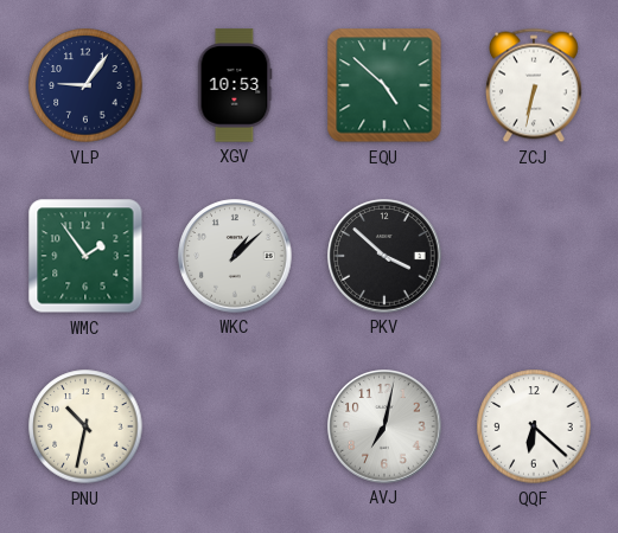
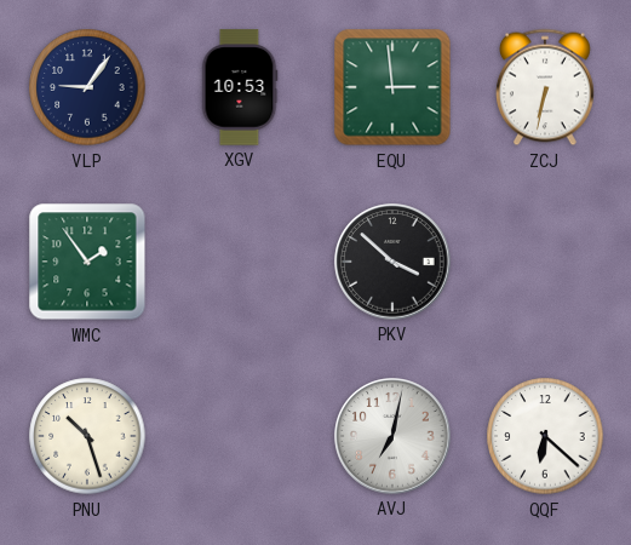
EQU: 4:52 -> 2:59 (392, 87)
WKC: 1:08 -> none (235, 256)
PNU: 10:32 -> 10:27 (87, 436)
